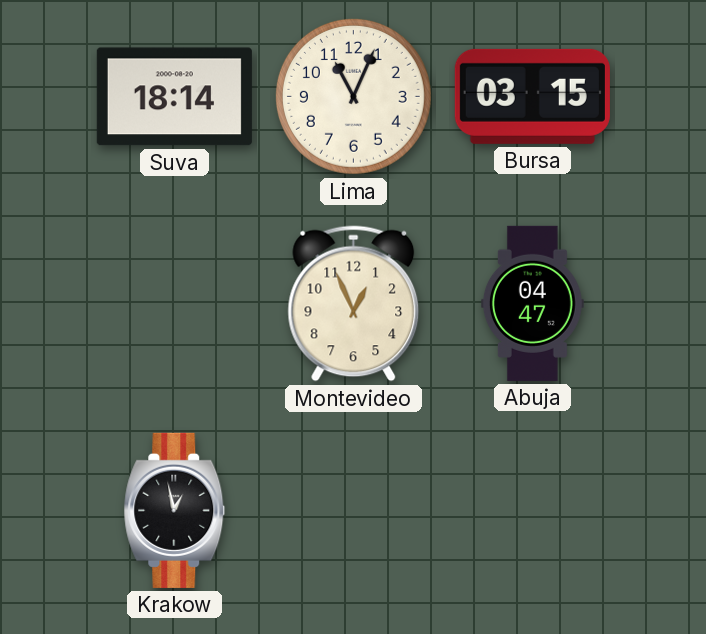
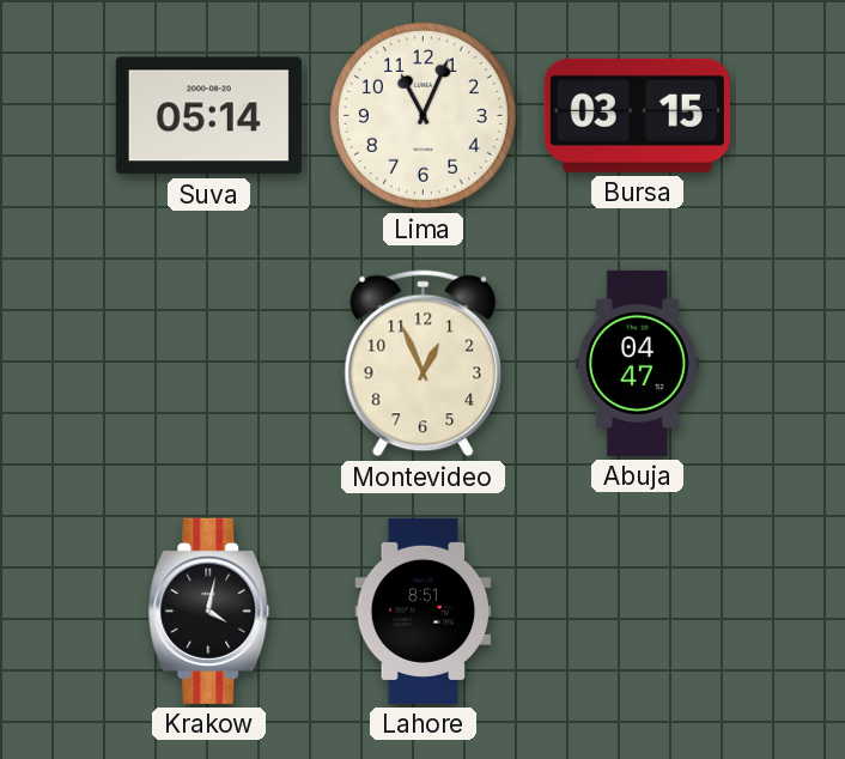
Suva: 18:14 -> 05:14 (208, 116)
Krakow: 12:58 -> 4:02 (209, 611)
Lahore: none -> 8:51 (424, 611)
